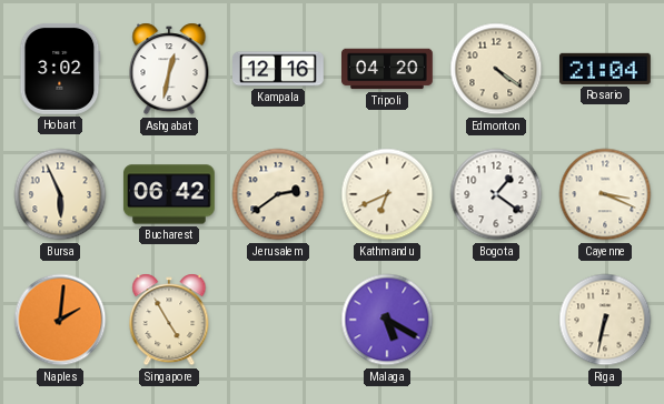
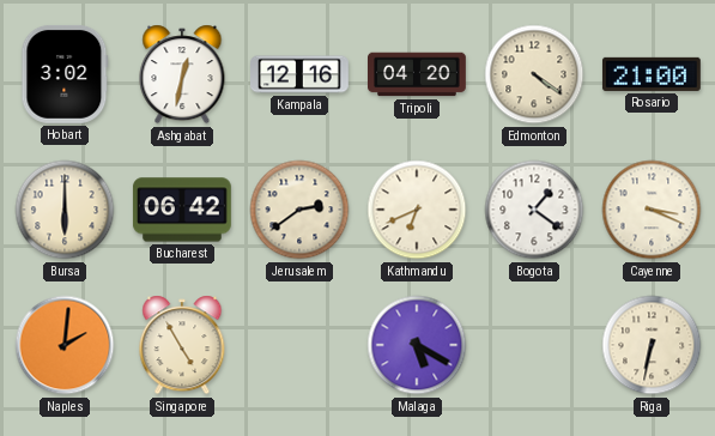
Rosario: 21:04 -> 21:00 (652, 74)
Bursa: 5:56 -> 6:00 (65, 210)
